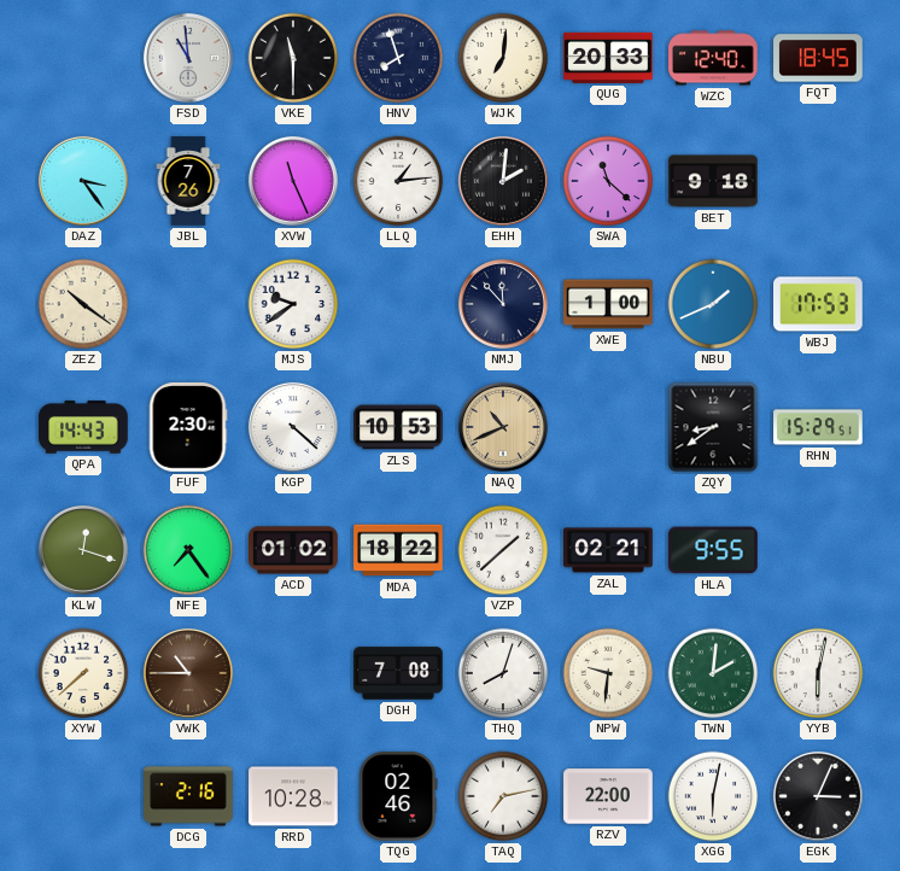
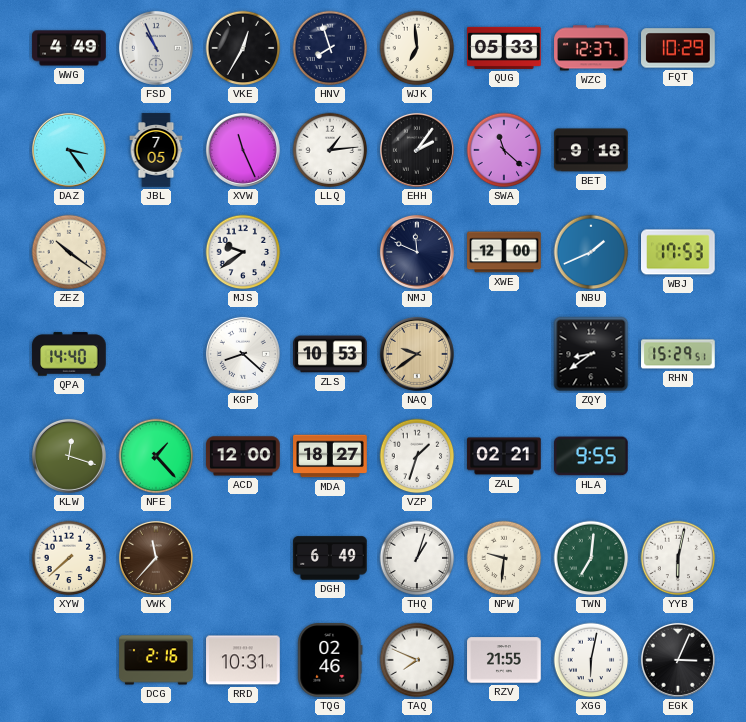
WWG: none -> 4:49 (69, 48)
FSD: 10:59 -> 10:56 (156, 48)
VKE: 11:30 -> 12:35 (243, 48)
WJK: 7:01 -> 6:59 (417, 48)
QUG: 20:33 -> 05:33 (504, 48)
WZC: 12:40 -> 12:37 (591, 48)
FQT: 18:45 -> 10:29 (678, 48)
JBL: 7:26 -> 7:05 (156, 150)
EHH: 2:01 -> 2:06 (417, 150)
NMJ: 11:53 -> 11:49 (417, 252)
XWE: 1:00 -> 12:00 (504, 252)
QPA: 14:43 -> 14:40 (69, 354)
FUF: 2:30 -> none (188, 427)
KGP: 4:22 -> 8:22 (243, 354)
NAQ: 10:41 -> 9:39 (417, 354)
NFE: 7:24 -> 1:23 (156, 456)
ACD: 01:02 -> 12:00 (243, 456)
MDA: 18:22 -> 18:27 (330, 456)
VZP: 1:38 -> 1:33 (417, 456)
VWK: 10:45 -> 11:37 (156, 558)
DGH: 7:08 -> 6:49 (330, 558)
THQ: 8:03 -> 1:03 (417, 558)
TWN: 2:01 -> 7:01 (591, 558)
RRD: 10:28 -> 10:31 (243, 660)
TAQ: 7:13 -> 7:49 (417, 660)
RZV: 22:00 -> 21:55 (504, 660)
